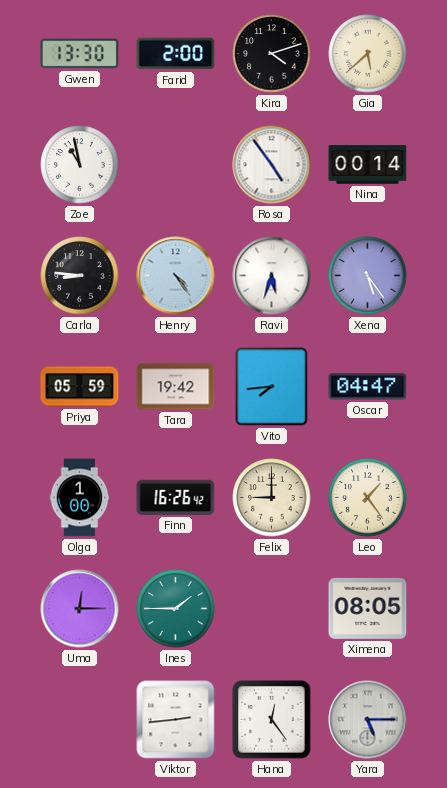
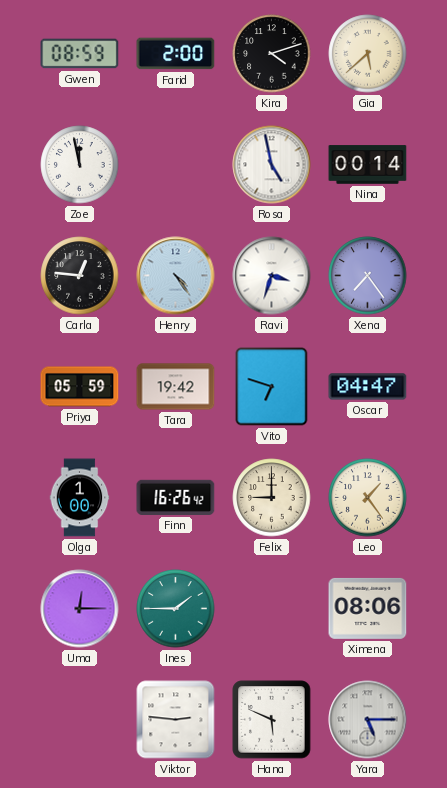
Gwen: 13:30 -> 08:59 (80, 54)
Zoe: 10:58 -> 11:58 (80, 165)
Rosa: 4:54 -> 4:58 (272, 165)
Carla: 8:46 -> 12:46 (80, 276)
Ravi: 5:33 -> 3:33 (272, 276)
Xena: 5:24 -> 7:24 (368, 276)
Vito: 7:44 -> 6:48 (272, 387)
Ximena: 08:05 -> 08:06 (368, 608)
Viktor: 2:44 -> 2:46 (176, 720)
Hana: 12:24 -> 5:49 (272, 720)
